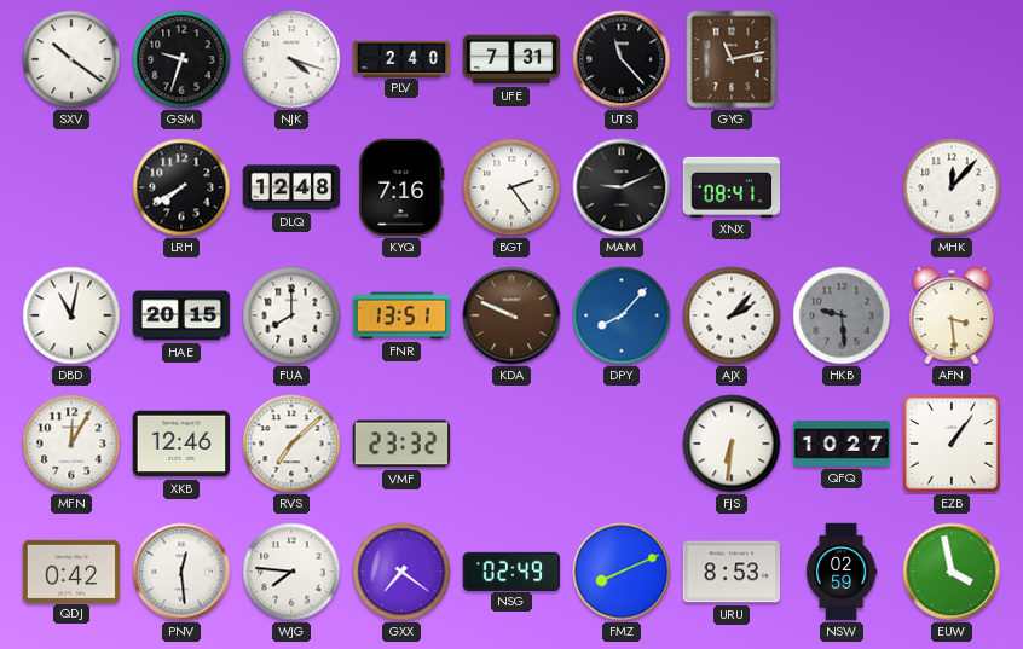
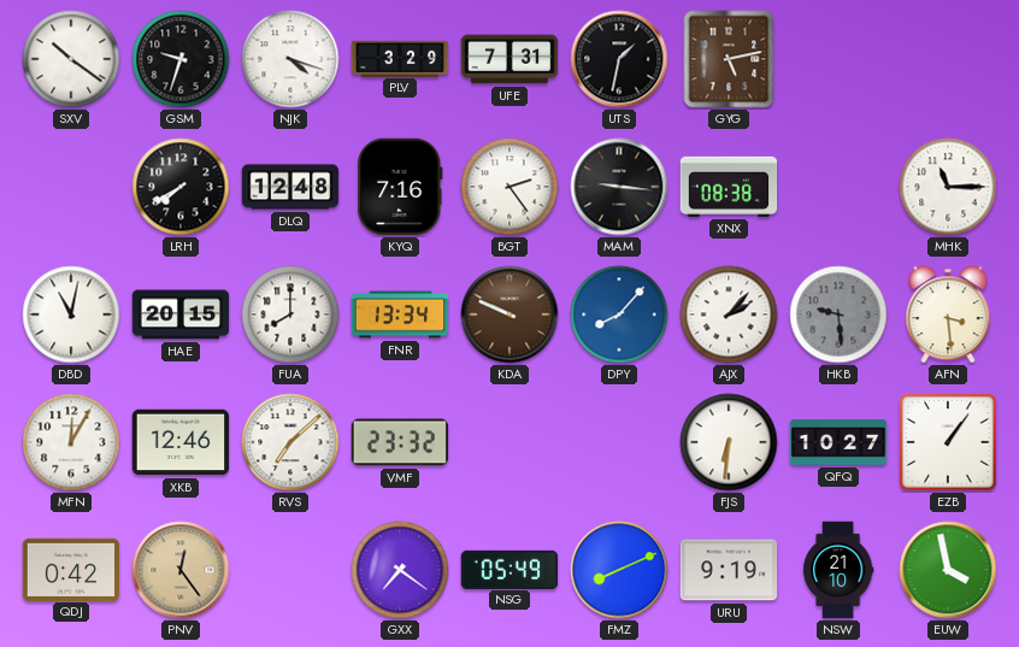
PLV: 2:40 -> 3:29 (400, 58)
UTS: 11:23 -> 1:32 (619, 59)
GYG: 11:13 -> 5:13 (729, 59)
MAM: 9:11 -> 9:16 (619, 187)
XNX: 08:41 -> 08:38 (729, 187)
MHK: 12:07 -> 11:15 (948, 187)
FNR: 13:51 -> 13:34 (400, 314)
PNV: 12:29 -> 12:24 (181, 570)
PNV dial: white -> champagne (181, 570)
WJG: 7:46 -> none (291, 572)
NSG: 02:49 -> 05:49 (509, 569)
URU: 8:53 -> 9:19 (729, 570)
NSW: 02:59 -> 21:10 (838, 570)
